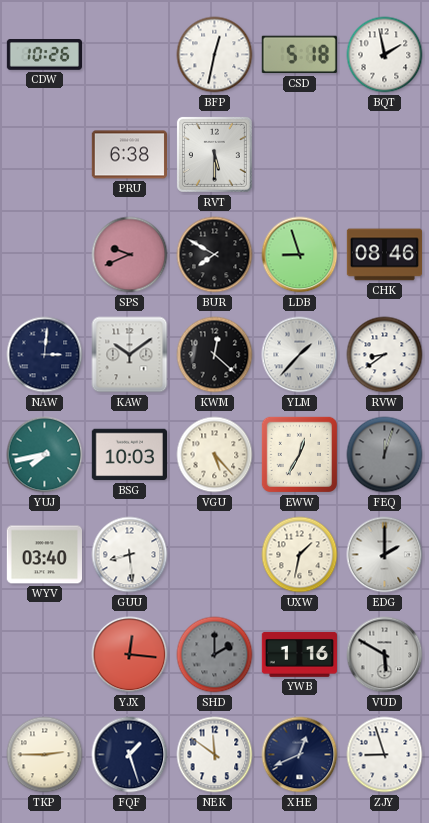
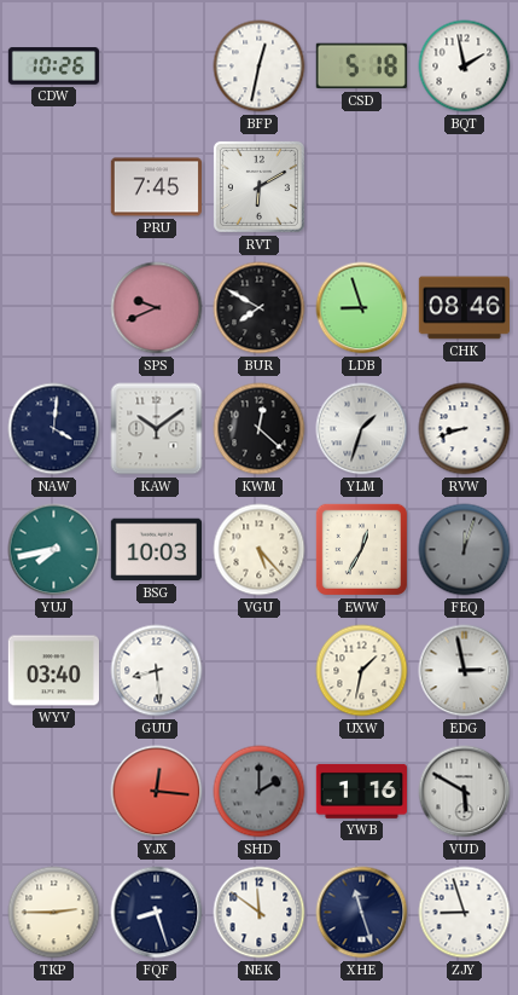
PRU: 6:38 -> 7:45 (156, 187)
RVT: 5:30 -> 6:10 (258, 186)
NAW: 3:01 -> 4:01 (54, 429)
YLM: 1:37 -> 1:33 (362, 429)
RVW: 8:39 -> 8:42 (465, 429)
EDG: 2:00 -> 2:58 (465, 671)
FQF: 1:27 -> 8:27 (157, 913)
XHE: 12:41 -> 11:27 (362, 913)
